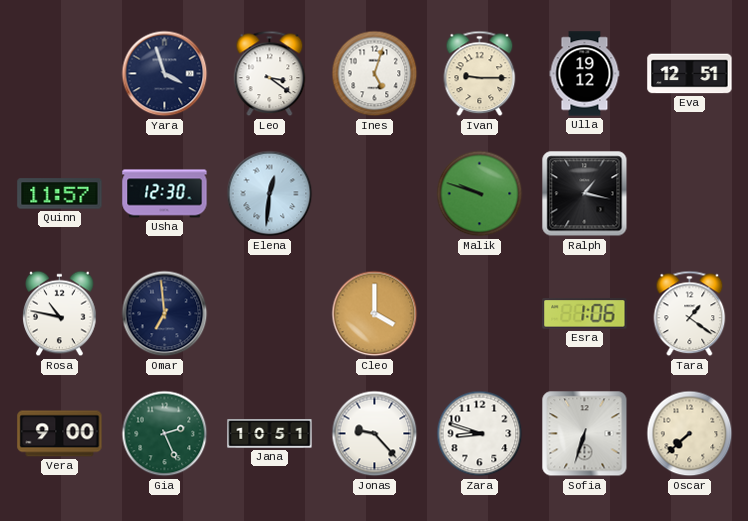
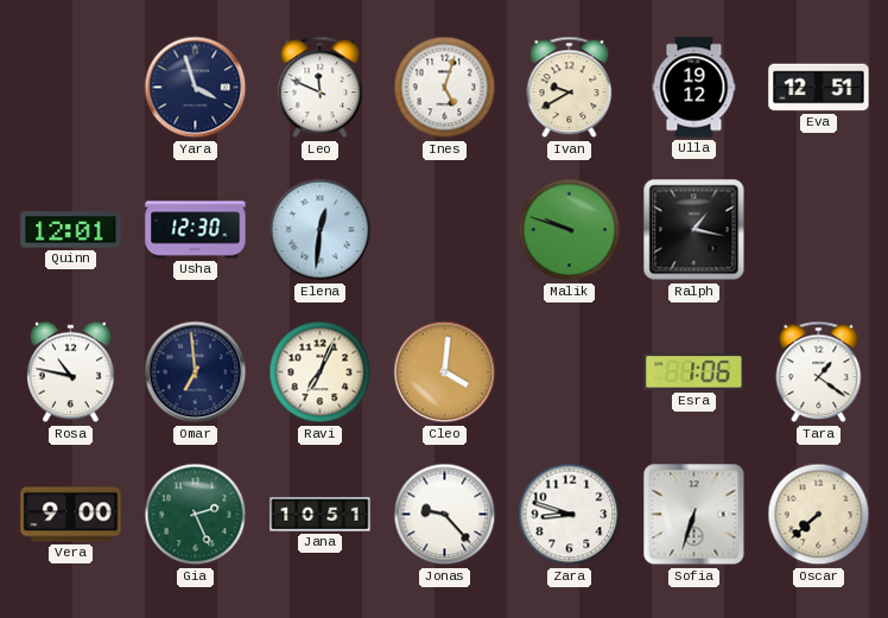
Leo: 3:21 -> 11:49 (321, 88)
Ivan: 9:15 -> 9:40 (570, 88)
Quinn: 11:57 -> 12:01 (71, 230)
Ravi: none -> 7:04 (321, 372)
Cleo: 4:00 -> 4:01 (445, 372)
